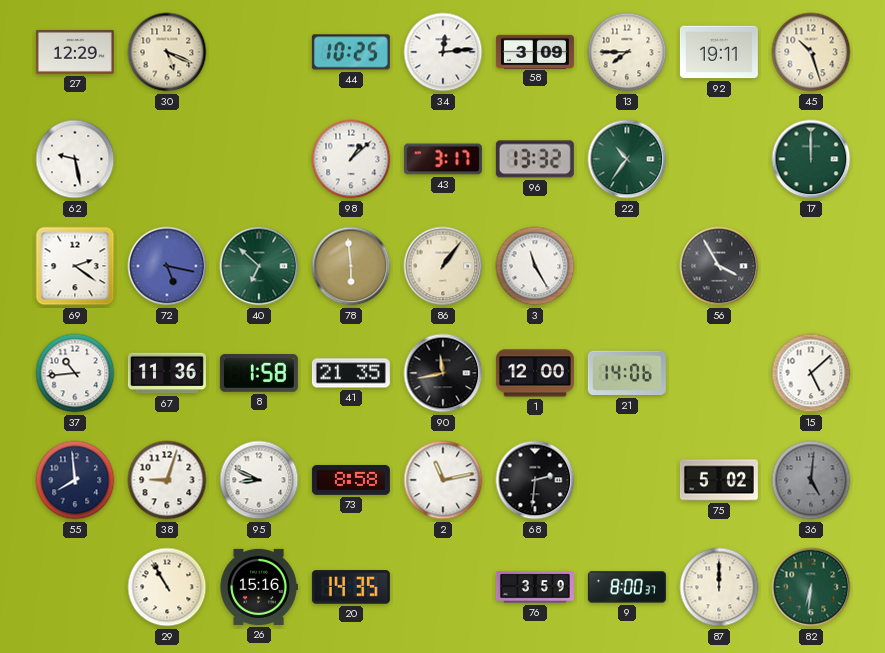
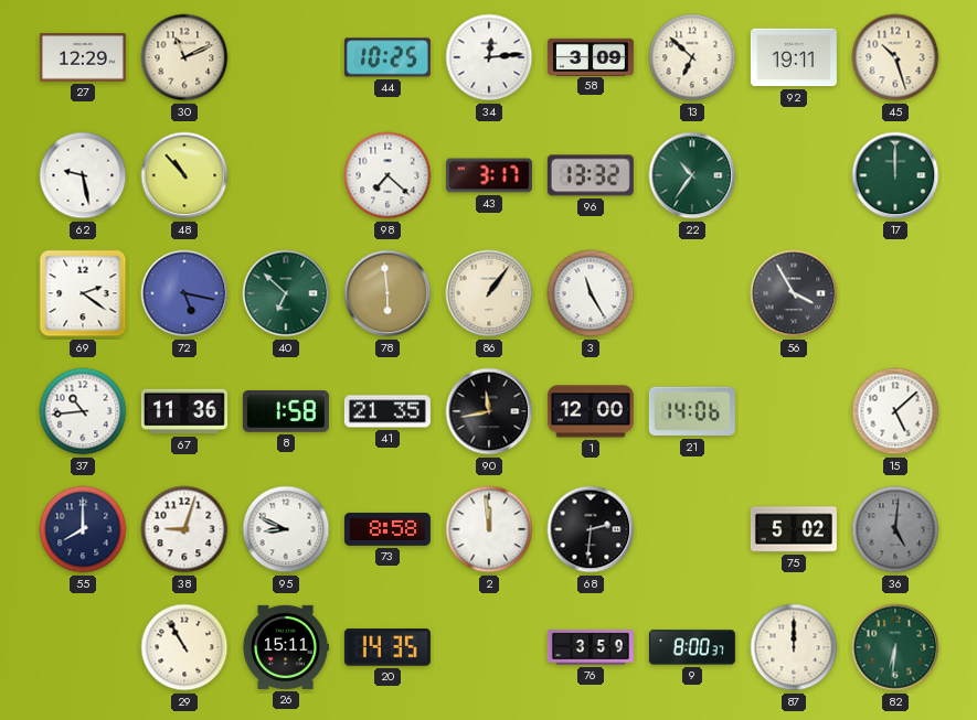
30: 5:19 -> 11:11 (184, 57)
13: 7:45 -> 6:52 (692, 57)
48: none -> 10:53 (184, 175)
98: 1:08 -> 7:22 (387, 175)
55: 7:59 -> 8:00 (83, 529)
2: 11:13 -> 11:59 (489, 529)
26: 15:16 -> 15:11 (286, 647)
